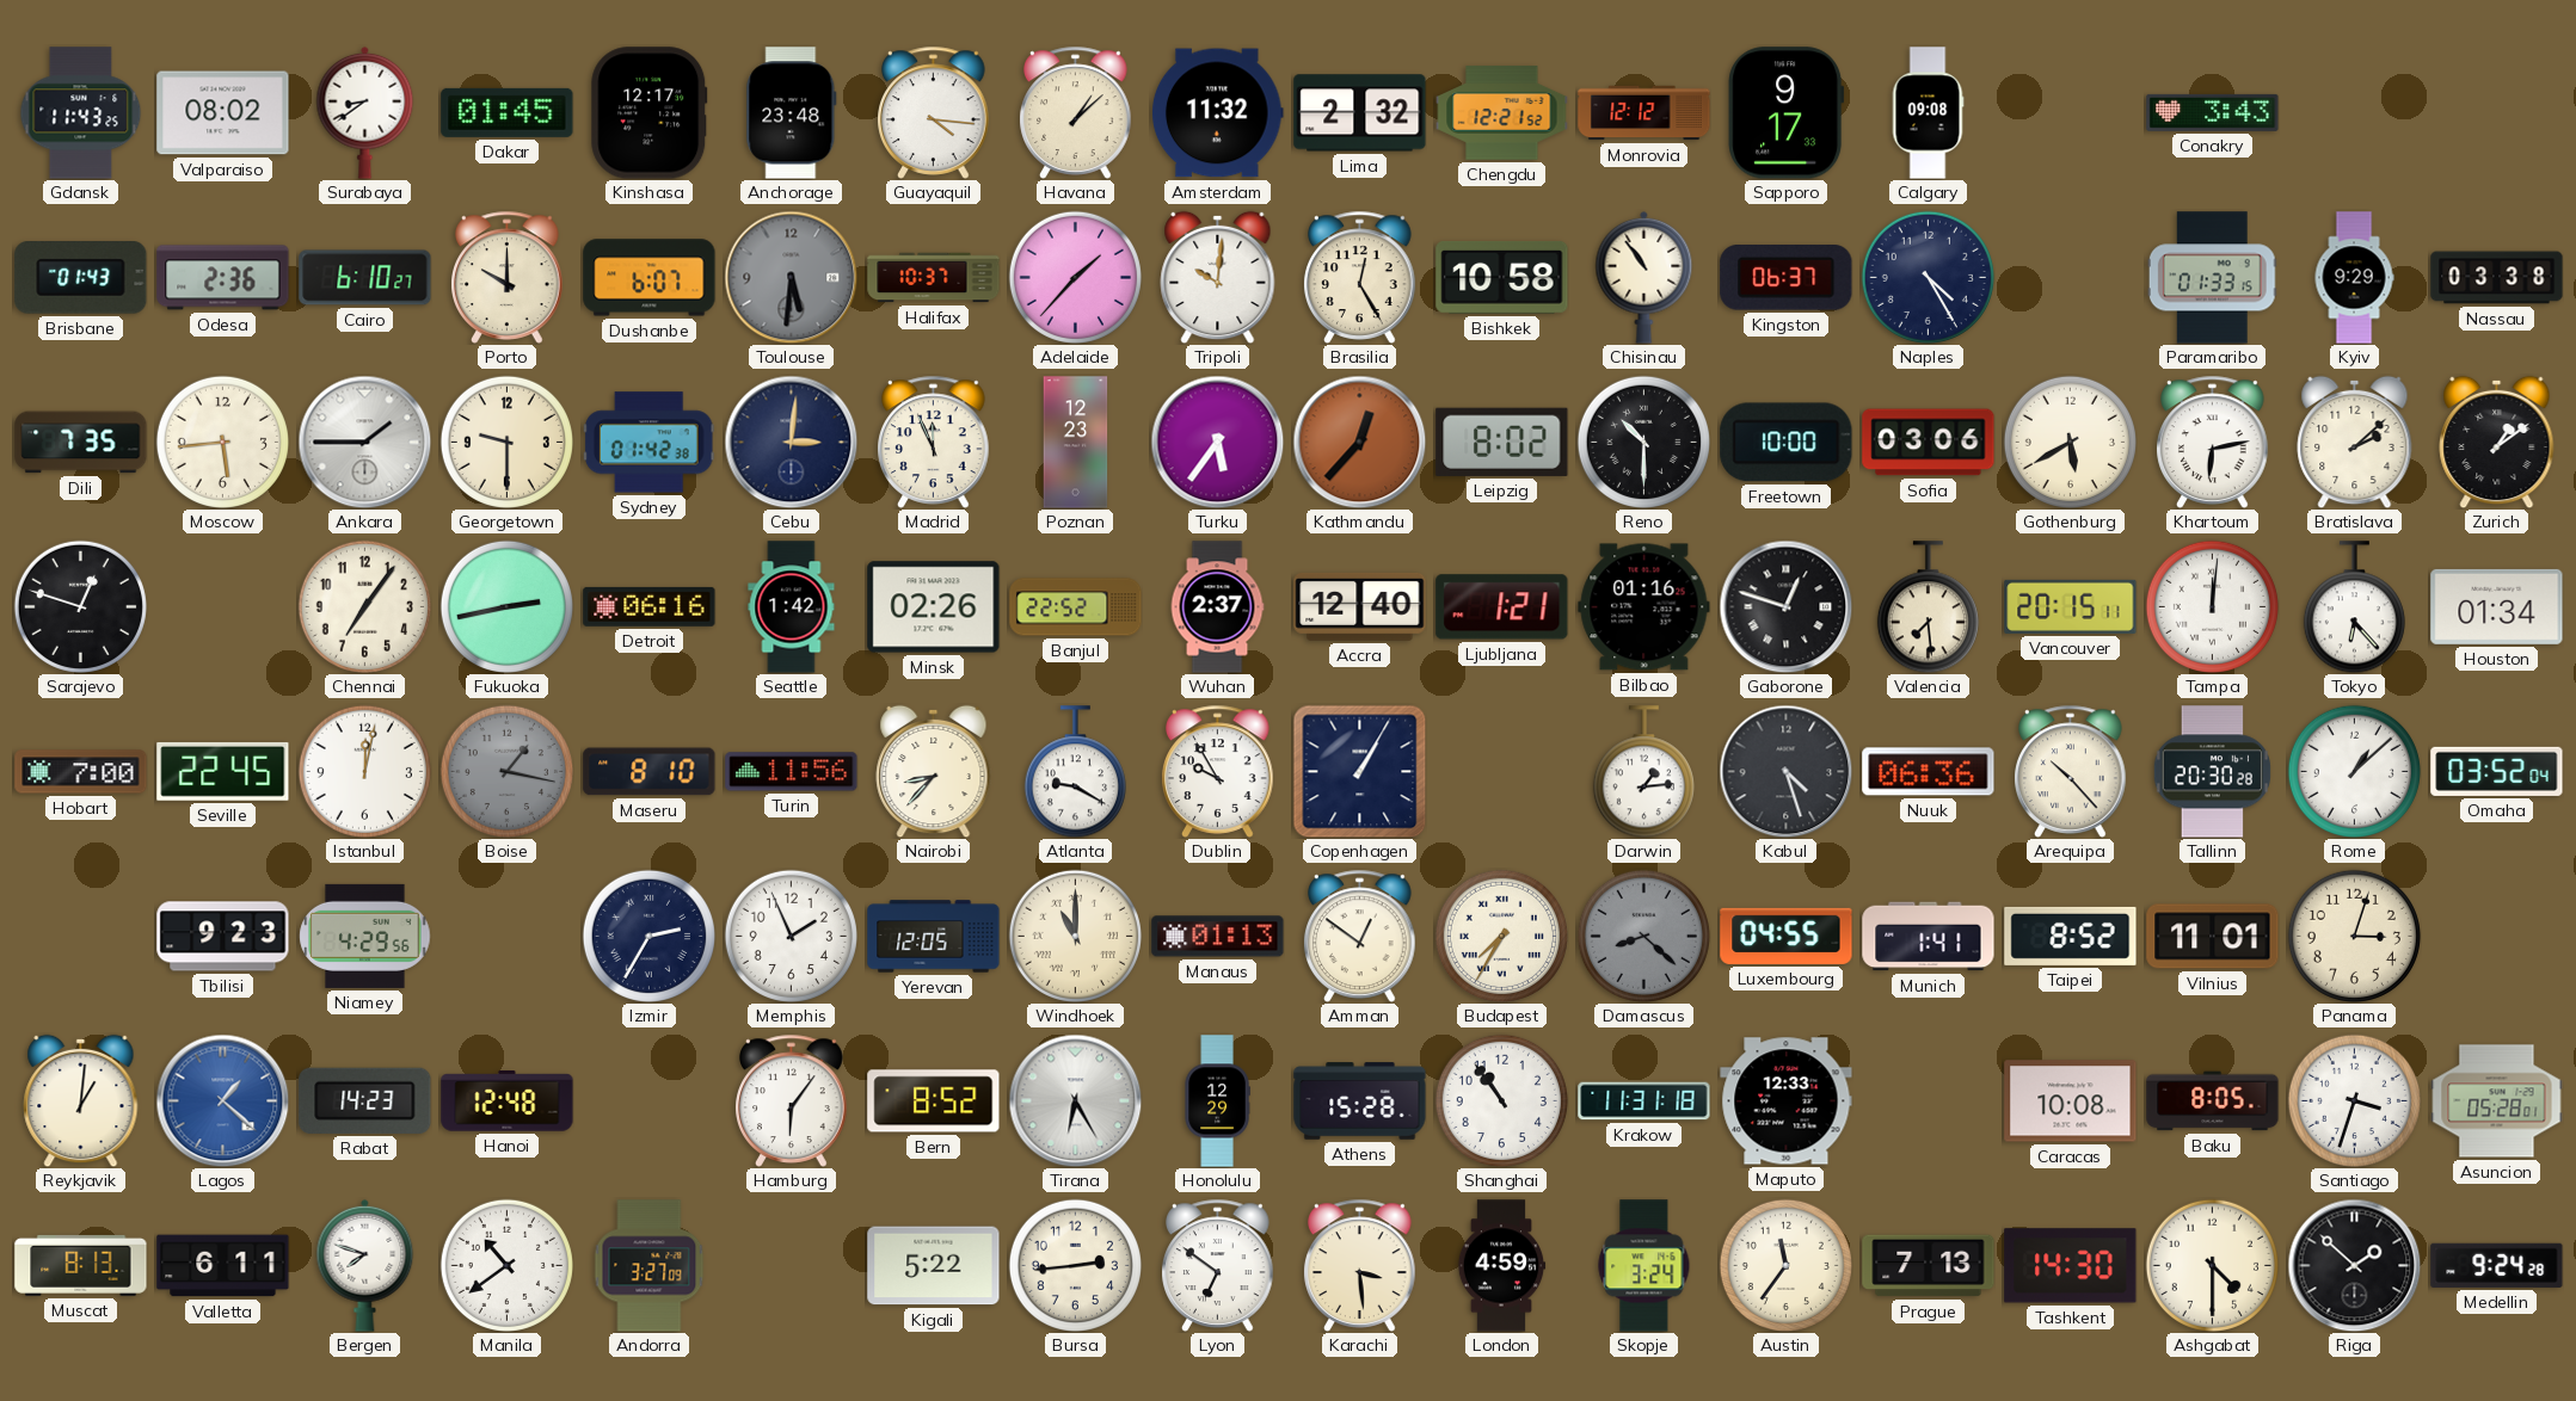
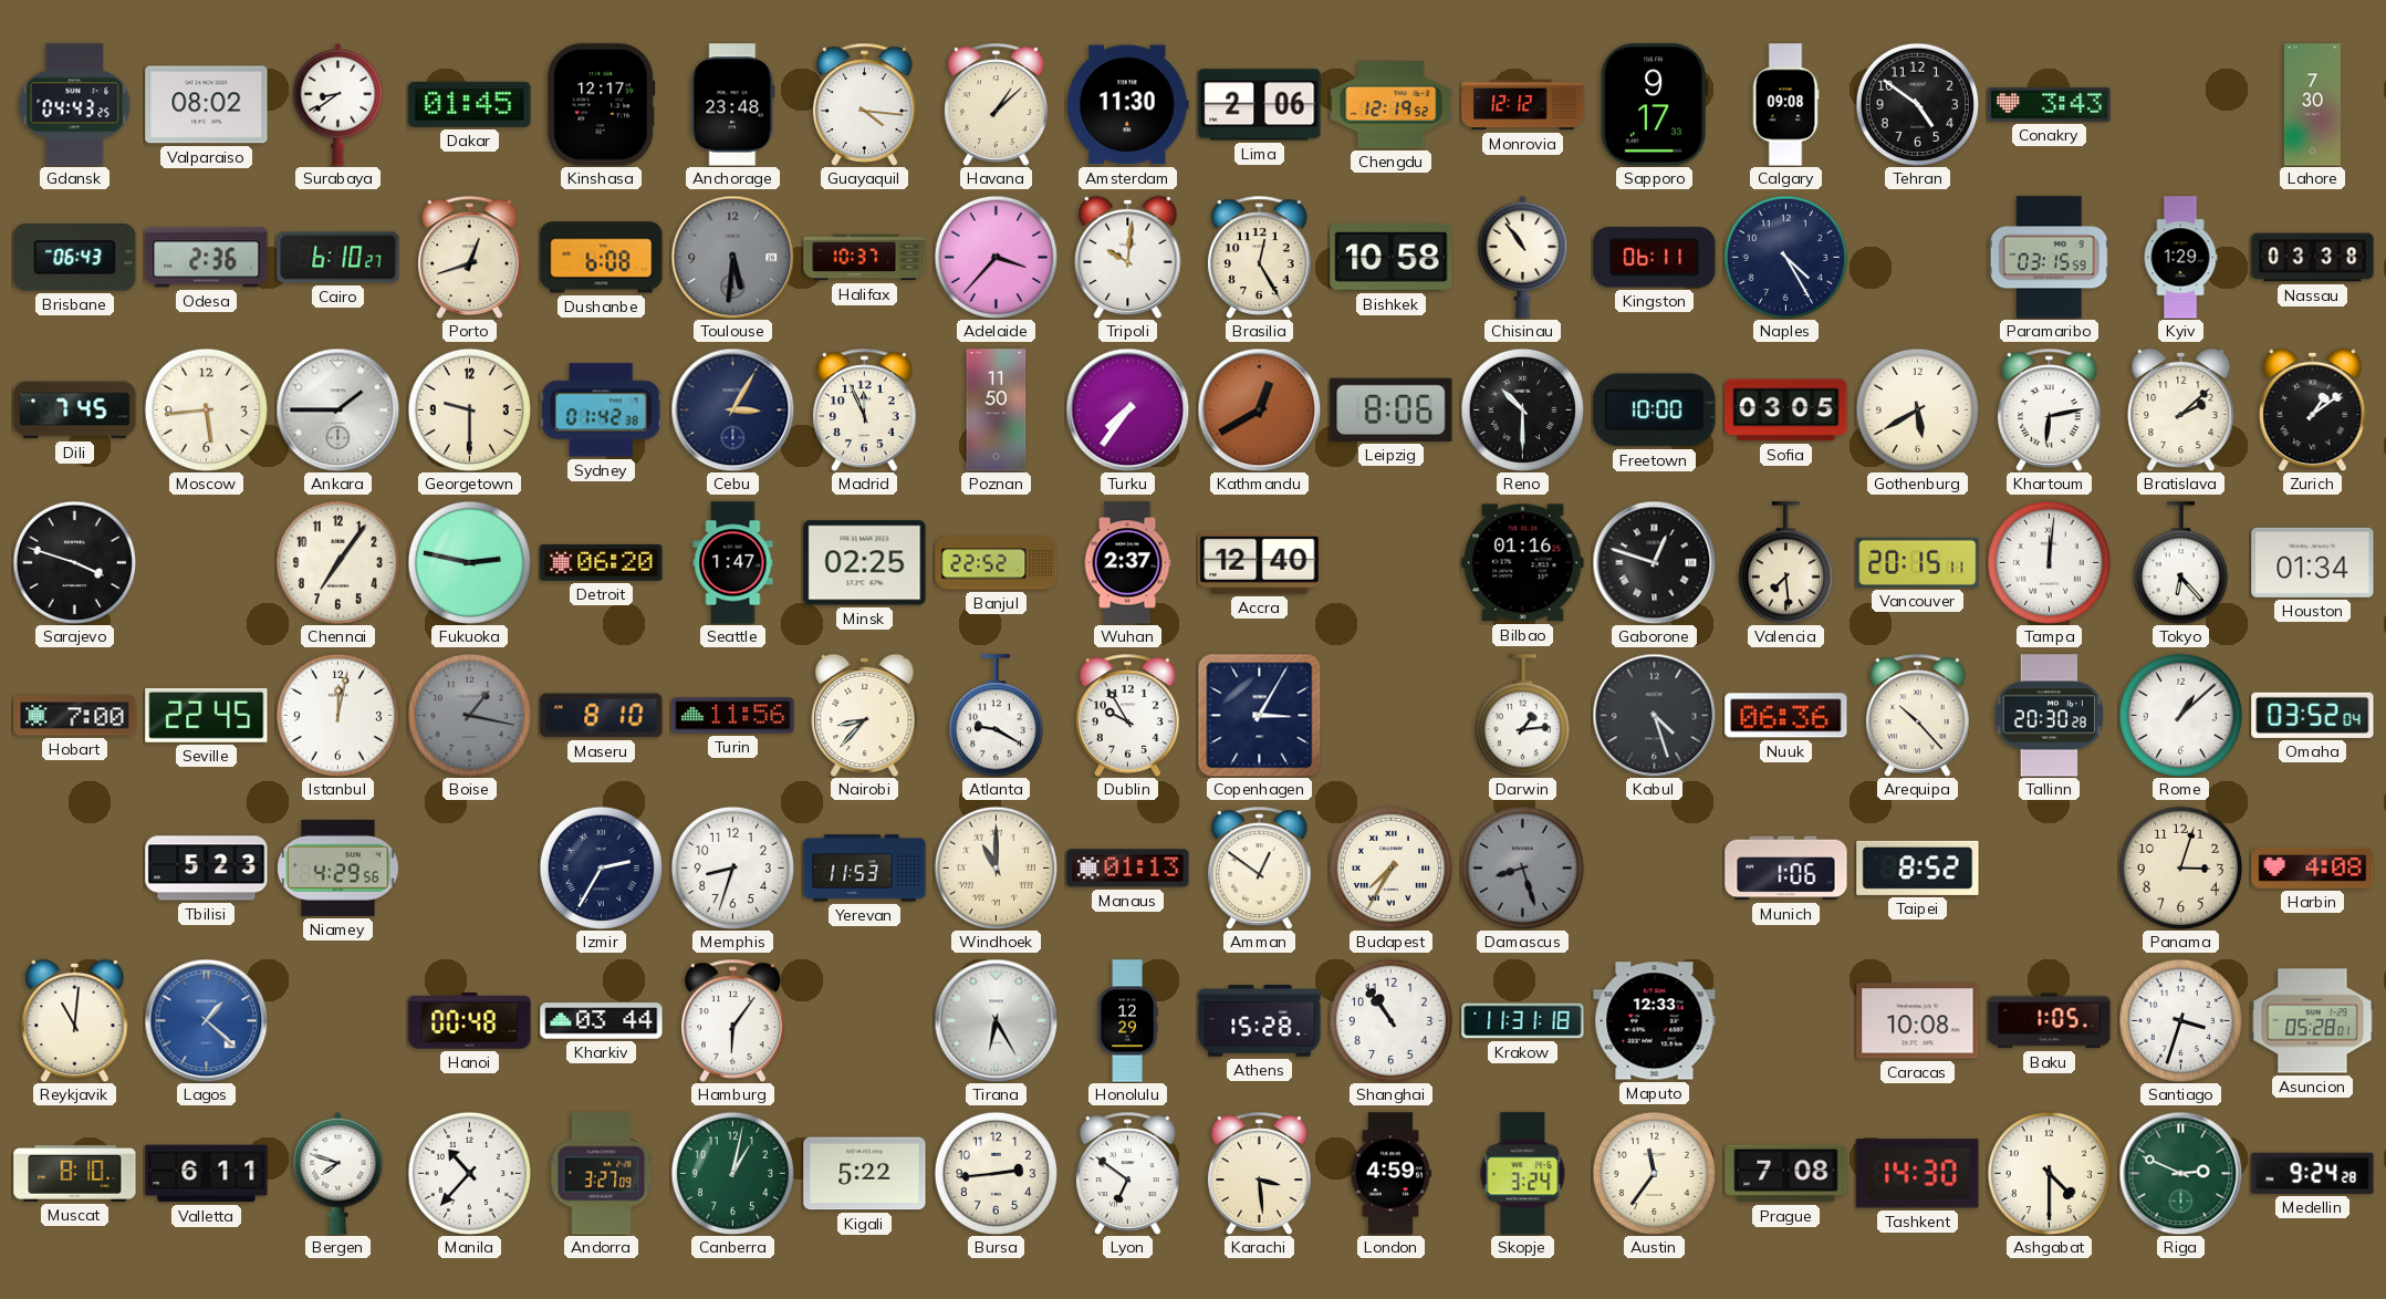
Gdansk: 11:43 -> 04:43 (75, 105)
Amsterdam: 11:32 -> 11:30 (1128, 105)
Lima: 2:32 -> 2:06 (1260, 105)
Chengdu: 12:21 -> 12:19 (1392, 105)
Tehran: none -> 4:51 (1917, 104)
Lahore: none -> 7:30 (2312, 105)
Brisbane: 01:43 -> 06:43 (75, 258)
Porto: 10:00 -> 12:42 (470, 257)
Dushanbe: 6:07 -> 6:08 (602, 258)
Adelaide: 1:37 -> 3:37 (996, 257)
Kingston: 06:37 -> 06:11 (1655, 258)
Paramaribo: 01:33 -> 03:15 (2049, 258)
Kyiv: 9:29 -> 1:29 (2180, 258)
Dili: 7:35 -> 7:45 (75, 411)
Cebu: 3:01 -> 3:05 (732, 409)
Poznan: 12:23 -> 11:50 (997, 411)
Turku: 5:36 -> 7:36 (1127, 409)
Kathmandu: 12:37 -> 12:40 (1259, 409)
Leipzig: 8:02 -> 8:06 (1392, 409)
Sofia: 03:06 -> 03:05 (1786, 411)
Sarajevo: 12:48 -> 3:48 (74, 562)
Fukuoka: 2:43 -> 2:47 (469, 562)
Detroit: 06:16 -> 06:20 (602, 562)
Seattle: 1:42 -> 1:47 (733, 563)
Minsk: 02:26 -> 02:25 (865, 563)
Ljubljana: 1:21 -> none (1502, 607)
Copenhagen: 1:05 -> 3:05 (1259, 715)
Tbilisi: 9:23 -> 5:23 (207, 869)
Memphis: 1:56 -> 8:33 (732, 867)
Yerevan: 12:05 -> 11:53 (865, 869)
Damascus: 8:22 -> 8:27 (1522, 867)
Luxembourg: 04:55 -> none (1787, 936)
Munich: 1:41 -> 1:06 (1786, 869)
Vilnius: 11:01 -> none (2213, 937)
Harbin: none -> 4:08 (2313, 867)
Reykjavik: 1:01 -> 11:01 (75, 1020)
Rabat: 14:23 -> none (365, 1100)
Hanoi: 12:48 -> 00:48 (470, 1021)
Kharkiv: none -> 03:44 (602, 1021)
Bern: 8:52 -> none (934, 1101)
Baku: 8:05 -> 1:05 (2050, 1021)
Muscat: 8:13 -> 8:10 (75, 1173)
Manila: 10:39 -> 10:37 (469, 1173)
Canberra: none -> 1:02 (732, 1173)
Prague: 7:13 -> 7:08 (1786, 1174)
Riga: 1:52 -> 2:49 (2180, 1173)
Riga dial: black -> green (2180, 1173)
